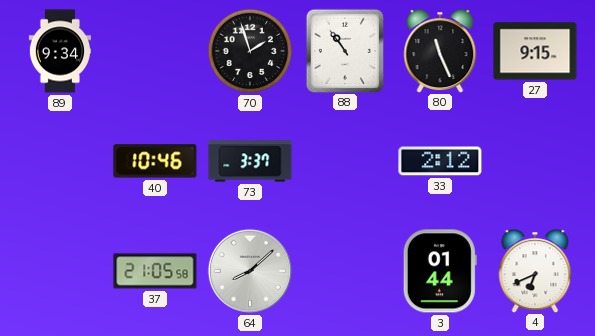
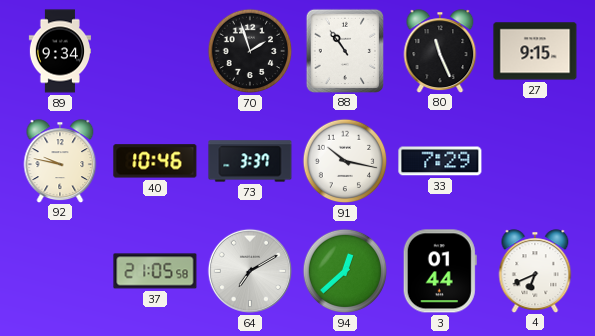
92: none -> 9:47 (60, 161)
91: none -> 10:17 (345, 161)
33: 2:12 -> 7:29 (440, 161)
64: 8:08 -> 7:10 (250, 271)
94: none -> 12:38 (345, 271)
